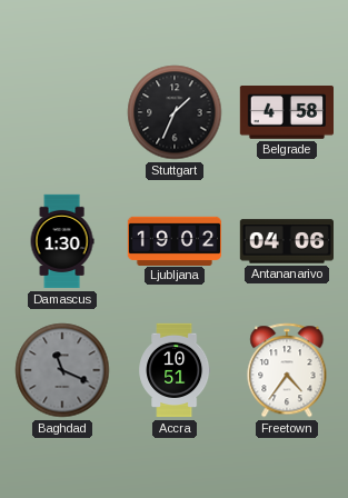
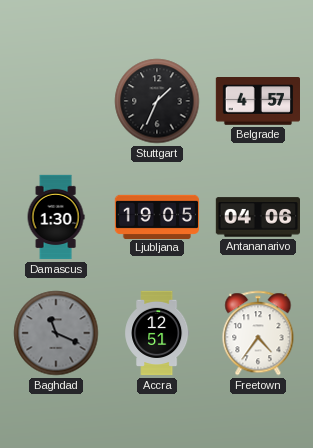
Belgrade: 4:58 -> 4:57 (258, 101)
Ljubljana: 19:02 -> 19:05 (157, 216)
Accra: 10:51 -> 12:51 (157, 333)
